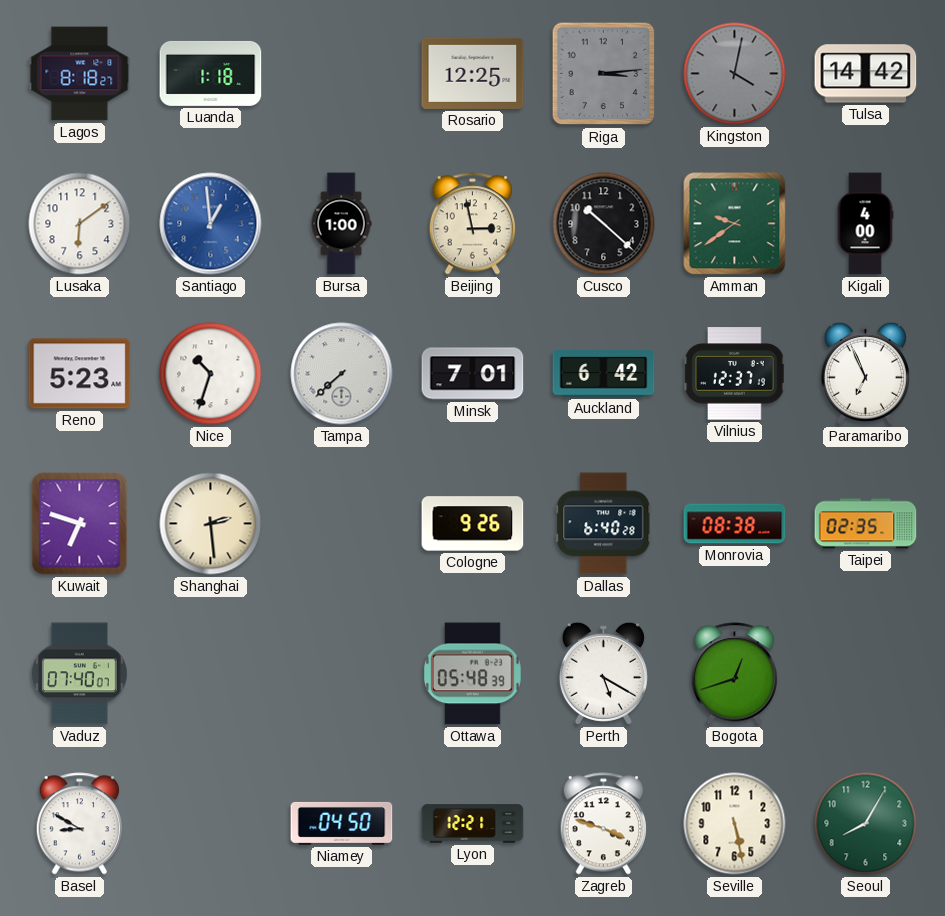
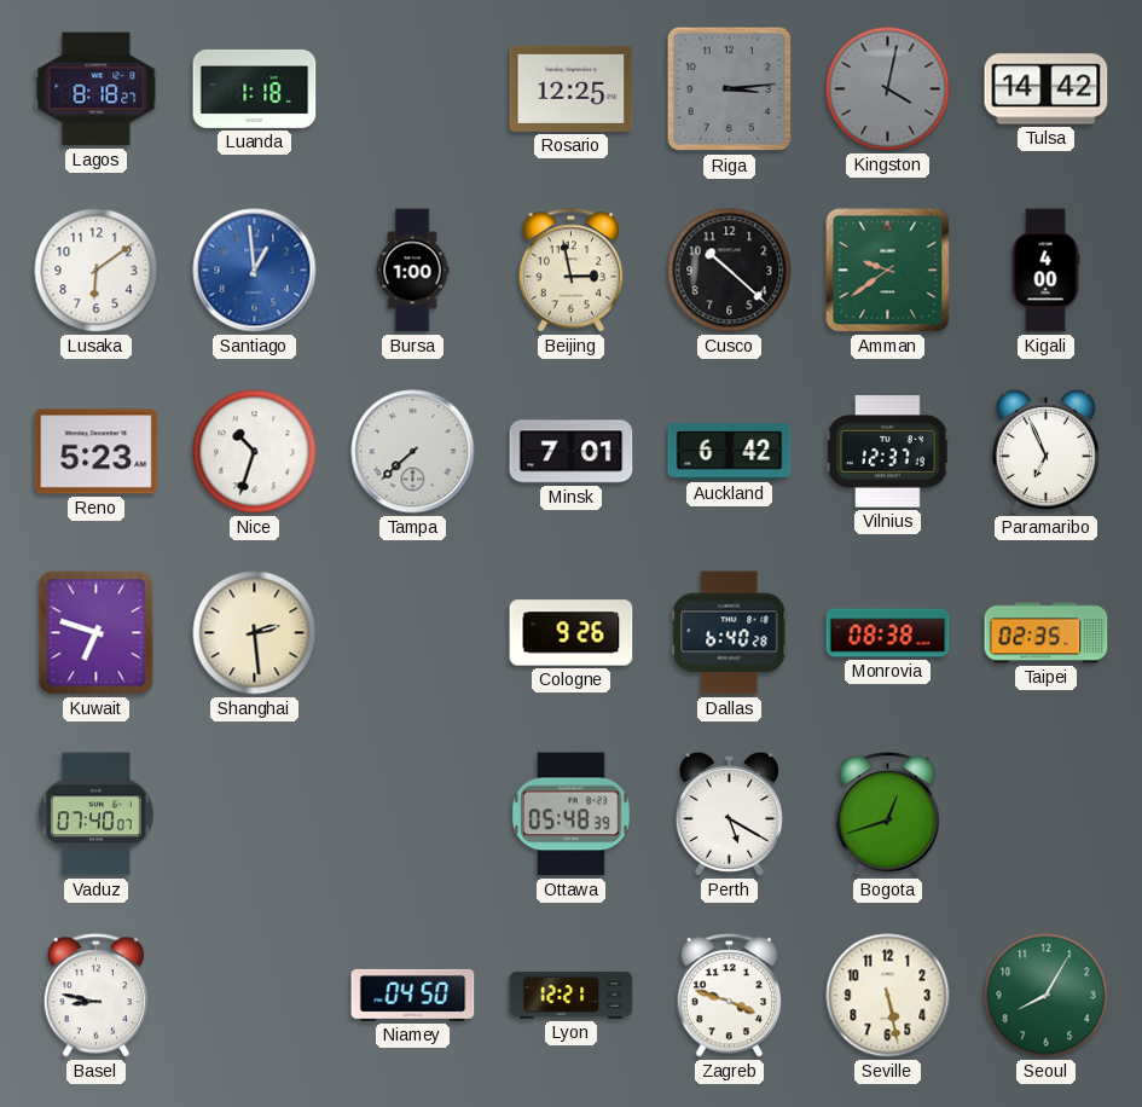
Basel: 8:50 -> 8:47 (97, 996)
